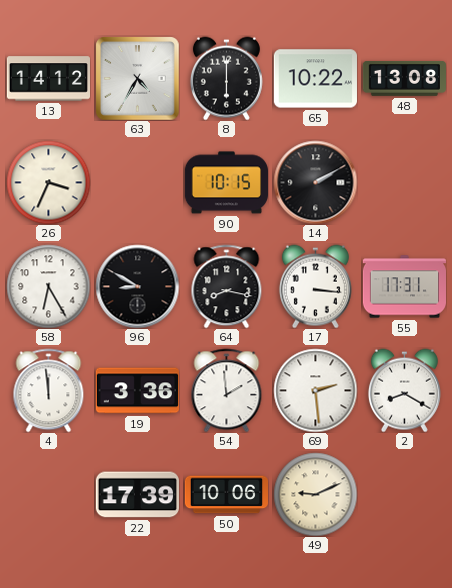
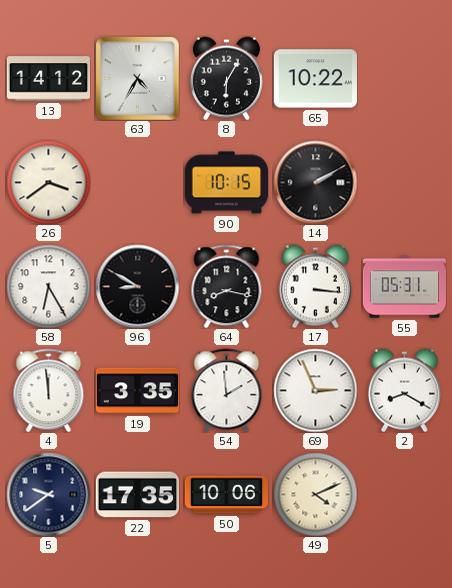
8: 6:00 -> 6:05 (226, 78)
48: 13:08 -> none (404, 78)
26: 3:34 -> 3:39 (48, 182)
55: 17:31 -> 05:31 (404, 287)
19: 3:36 -> 3:35 (137, 391)
69: 2:29 -> 2:56 (315, 390)
5: none -> 9:39 (48, 494)
22: 17:39 -> 17:35 (137, 495)
49: 9:11 -> 4:11 (315, 494)
